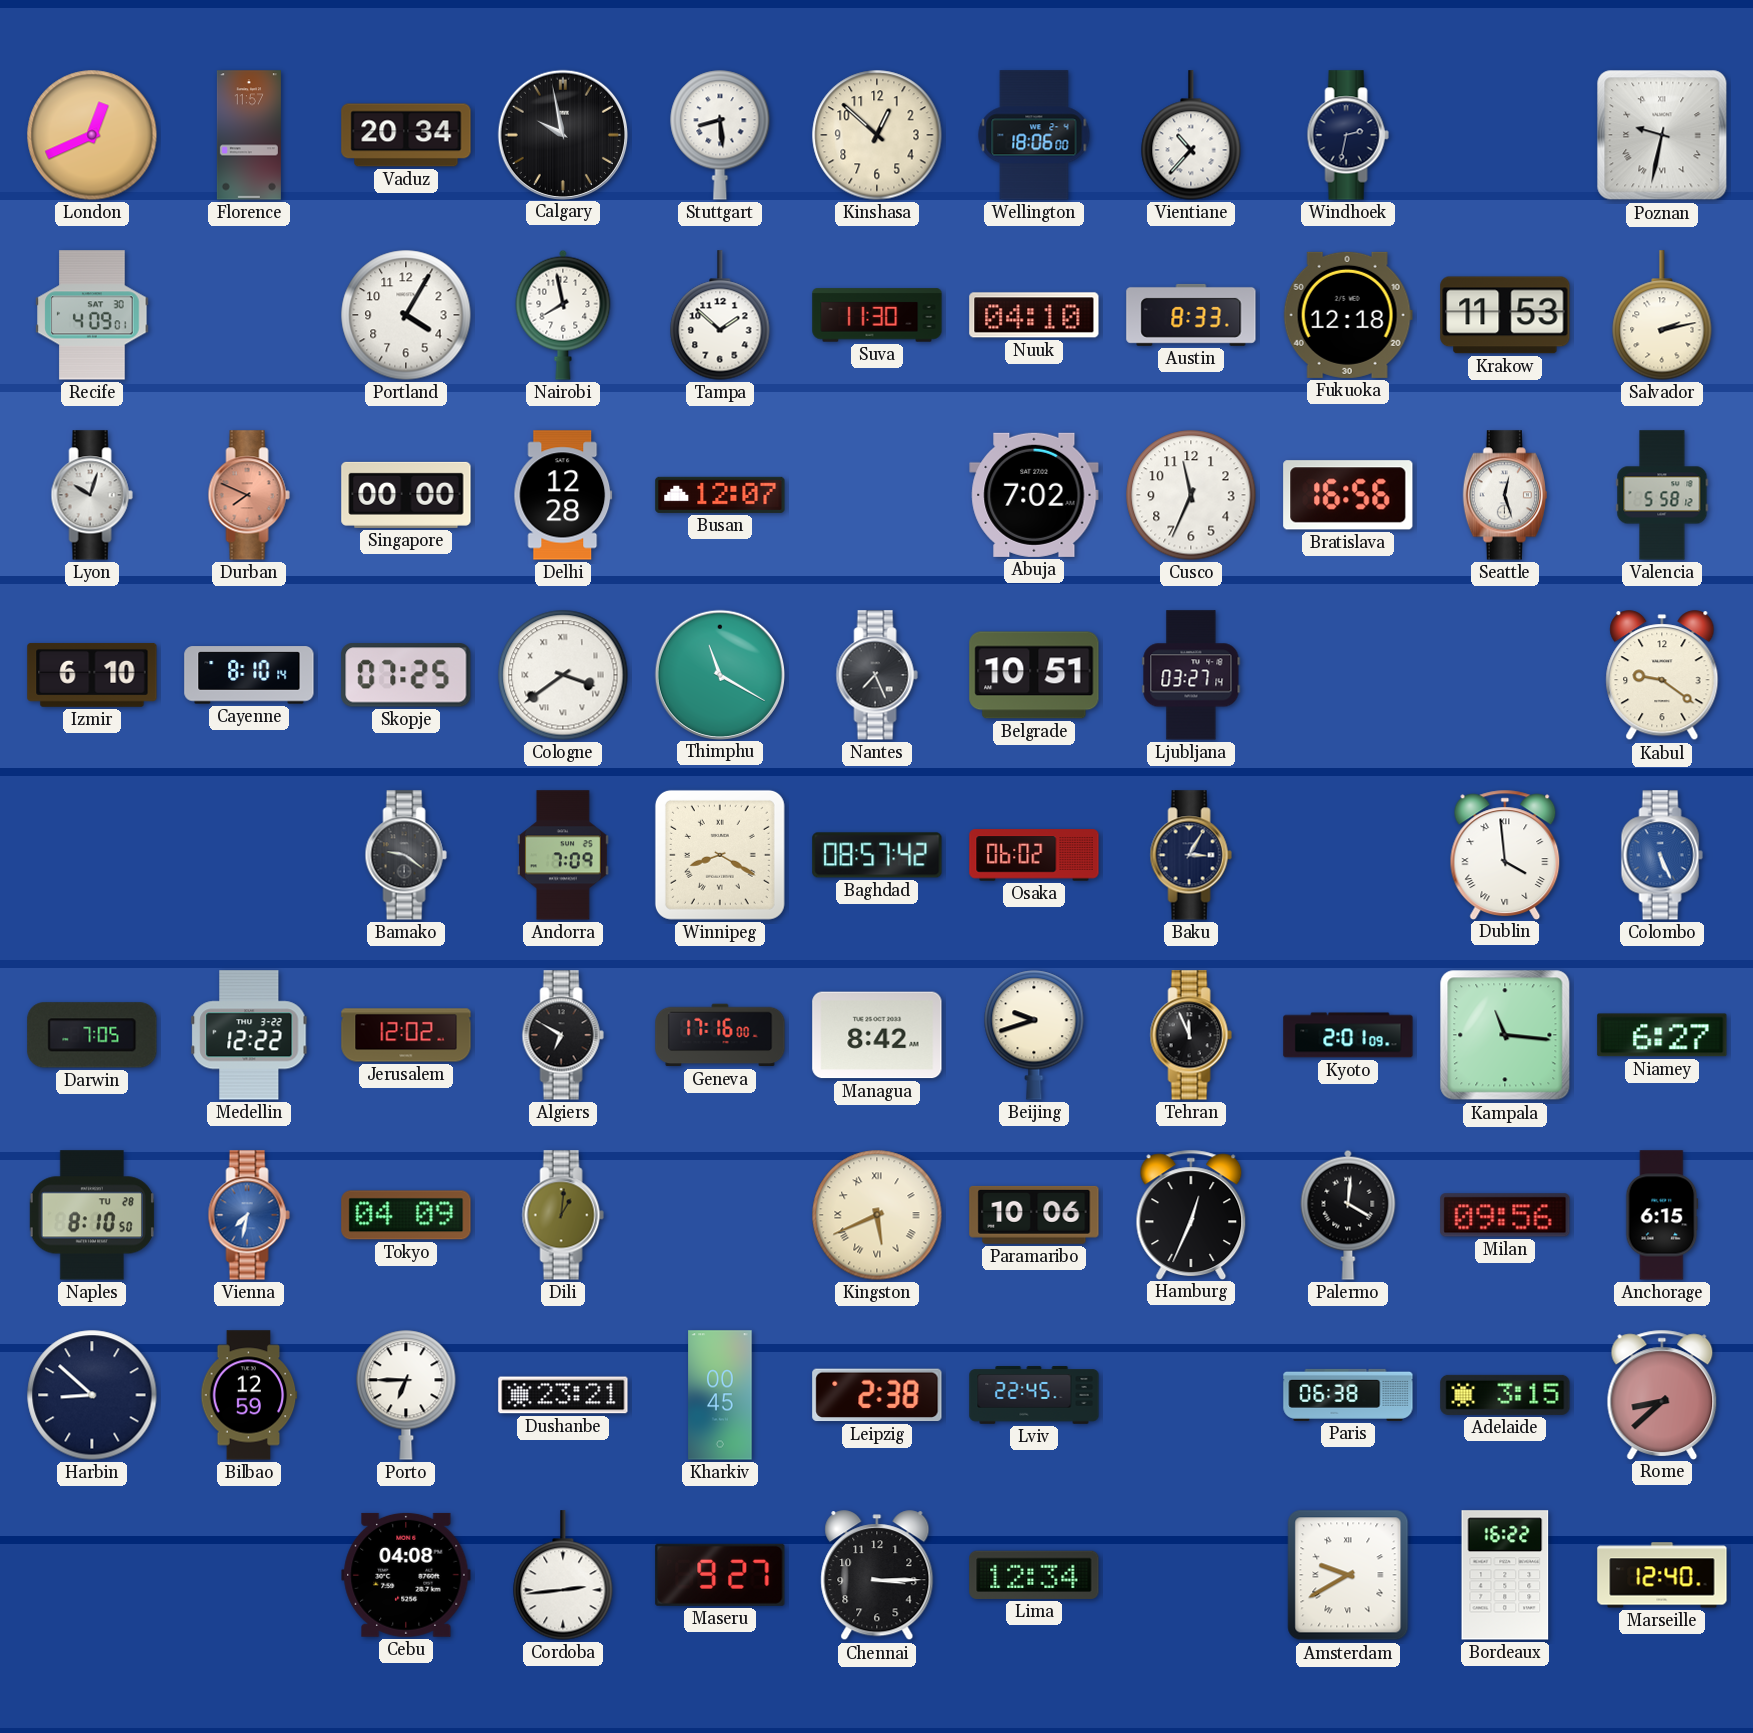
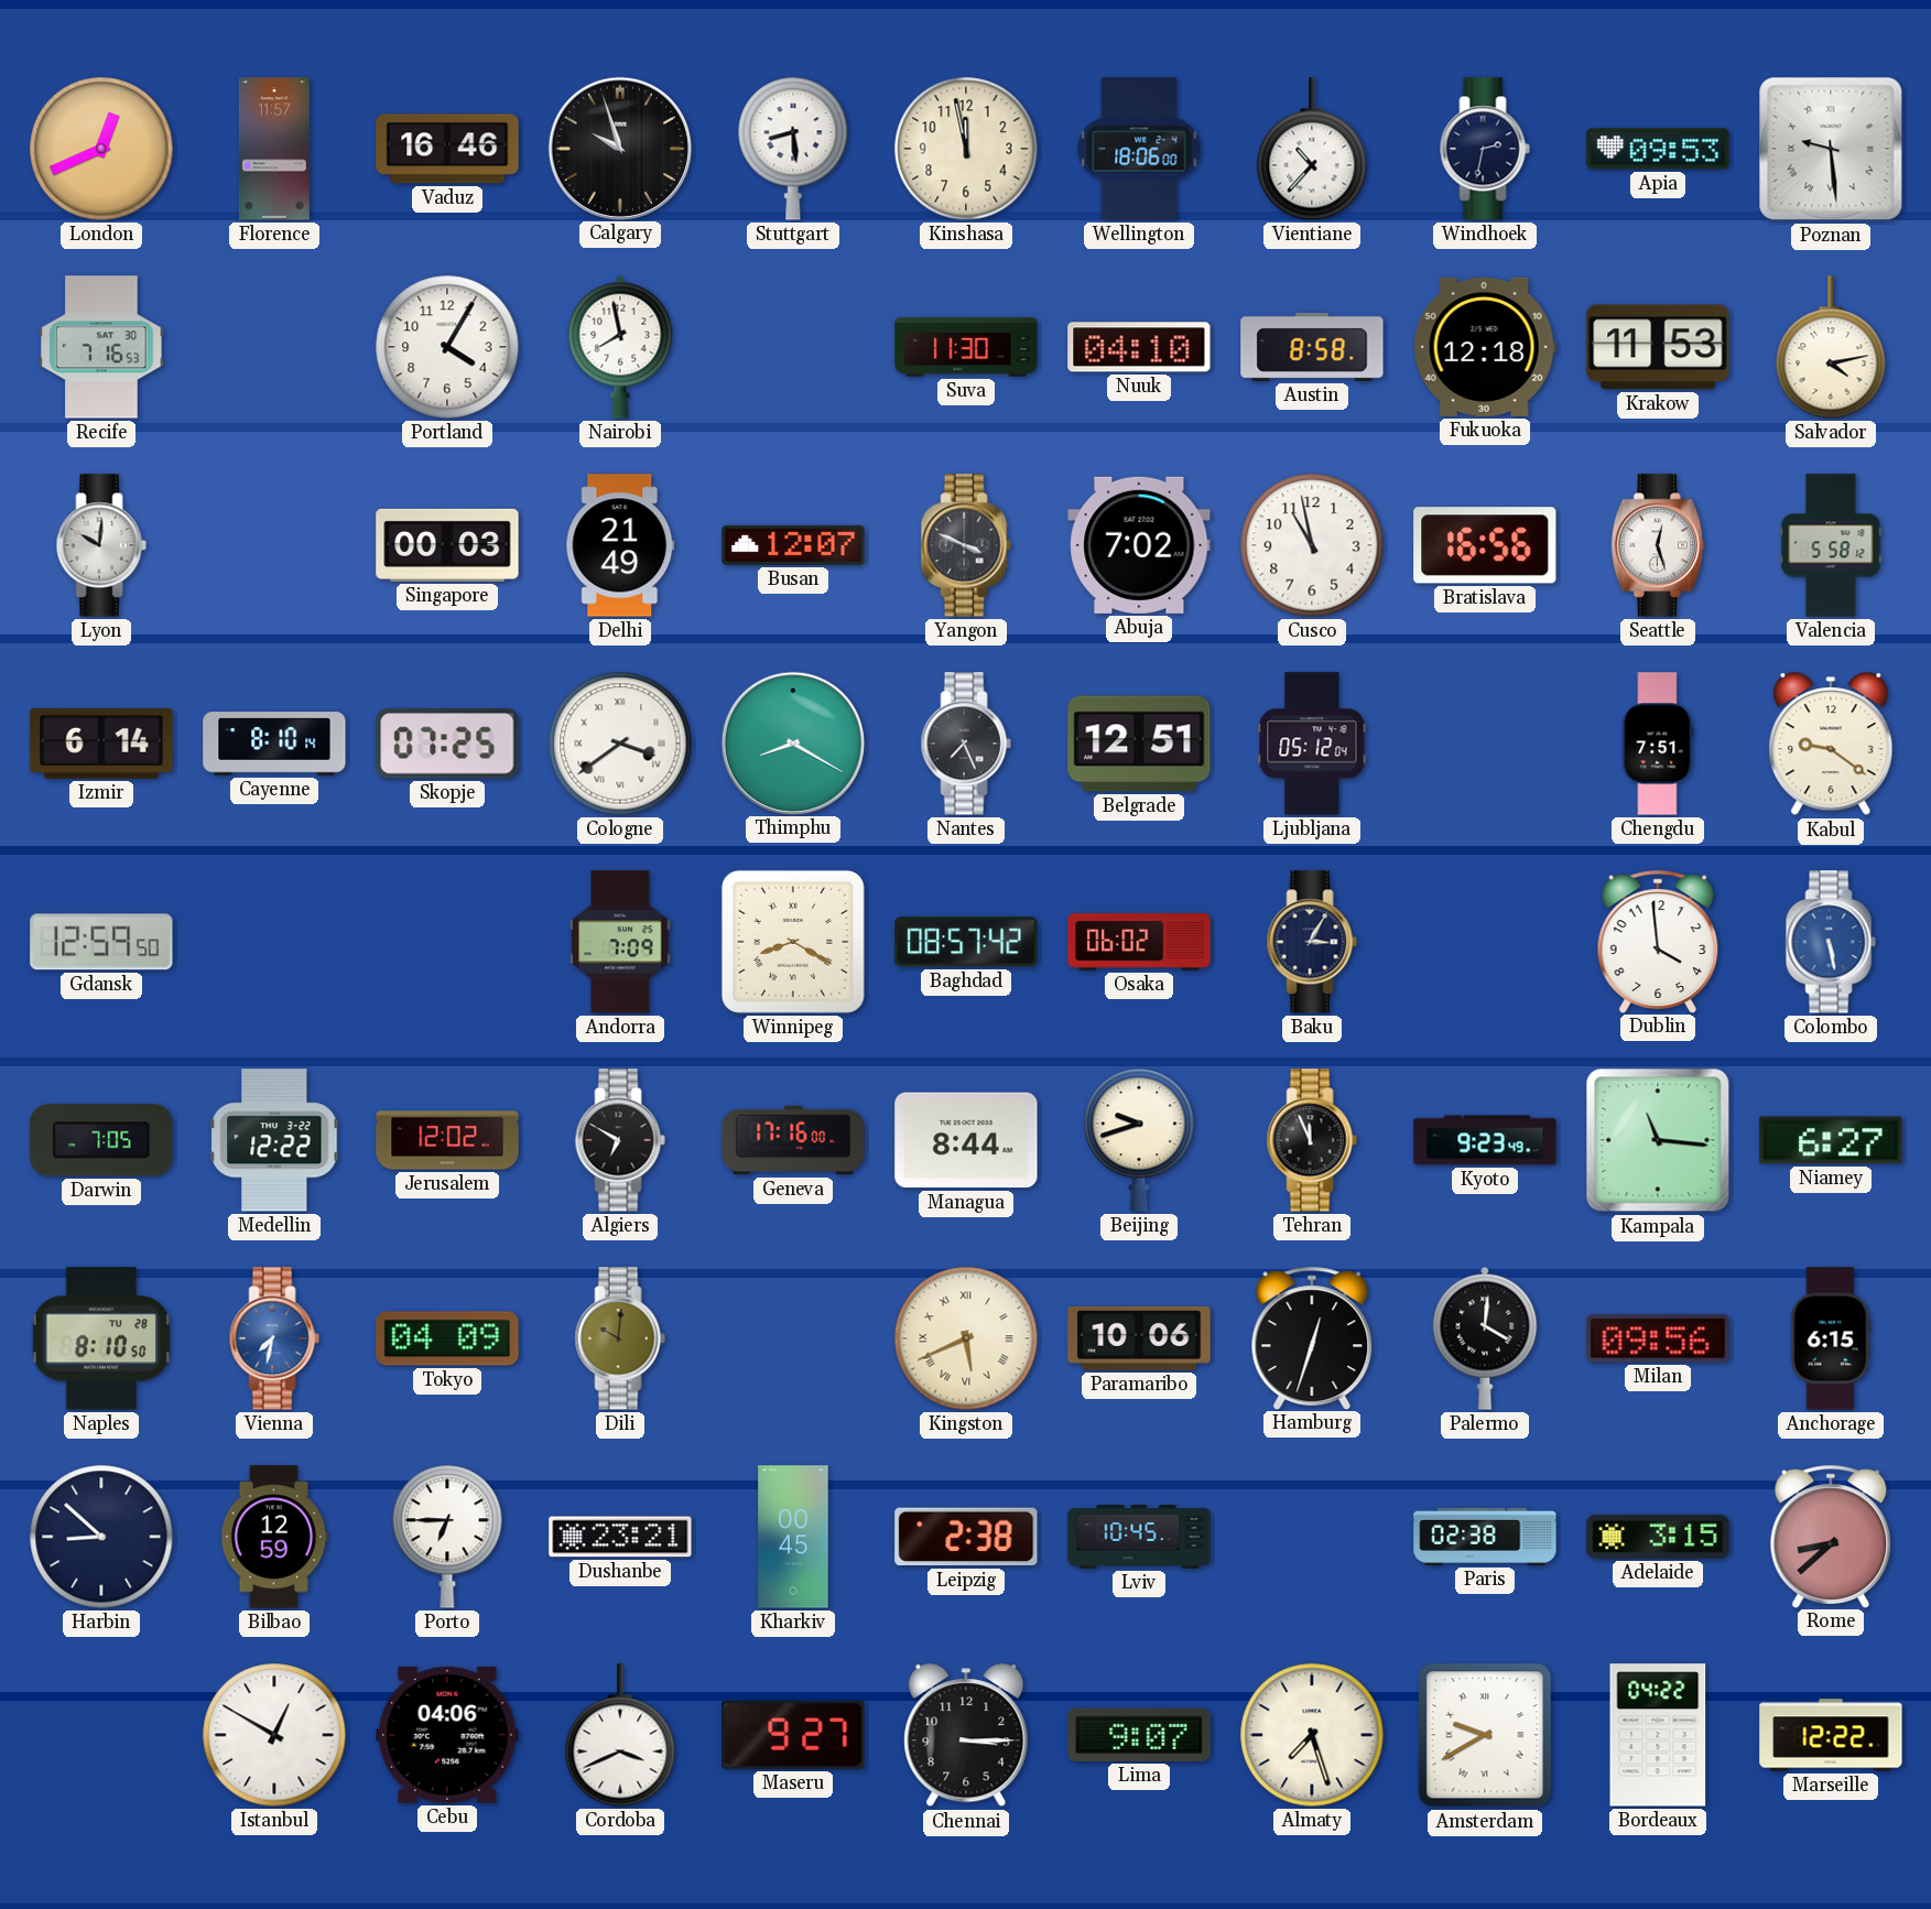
Vaduz: 20:34 -> 16:46 (447, 149)
Calgary: 9:58 -> 9:57 (619, 148)
Kinshasa: 12:52 -> 11:58 (966, 149)
Apia: none -> 09:53 (1658, 149)
Poznan: 9:32 -> 9:29 (1831, 149)
Recife: 4:09 -> 7:16 (101, 347)
Tampa: 1:52 -> none (720, 315)
Austin: 8:33 -> 8:58 (1312, 347)
Salvador: 2:13 -> 4:13 (1831, 347)
Lyon: 10:03 -> 10:01 (101, 545)
Durban: 7:49 -> none (249, 495)
Singapore: 00:00 -> 00:03 (447, 545)
Delhi: 12:28 -> 21:49 (620, 545)
Yangon: none -> 3:49 (966, 545)
Cusco: 11:34 -> 10:58 (1312, 545)
Izmir: 6:10 -> 6:14 (101, 744)
Thimphu: 11:20 -> 8:20 (792, 742)
Belgrade: 10:51 -> 12:51 (1139, 744)
Ljubljana: 03:27 -> 05:12 (1312, 744)
Chengdu: none -> 7:51 (1658, 744)
Gdansk: none -> 12:59 (101, 942)
Bamako: 9:21 -> none (406, 855)
Dublin numerals: Roman -> Arabic (1658, 941)
Colombo: 5:26 -> 5:28 (1831, 942)
Managua: 8:42 -> 8:44 (966, 1140)
Kyoto: 2:01 -> 9:23 (1485, 1140)
Dili: 1:01 -> 10:01 (620, 1338)
Hamburg: 12:34 -> 12:33 (1312, 1337)
Lviv: 22:45 -> 10:45 (1139, 1537)
Paris: 06:38 -> 02:38 (1485, 1537)
Istanbul: none -> 12:50 (274, 1735)
Cebu: 04:08 -> 04:06 (447, 1735)
Cordoba: 2:44 -> 3:41 (620, 1735)
Lima: 12:34 -> 9:07 (1139, 1735)
Almaty: none -> 7:27 (1312, 1735)
Bordeaux: 16:22 -> 04:22 (1658, 1735)
Marseille: 12:40 -> 12:22 (1831, 1735)
